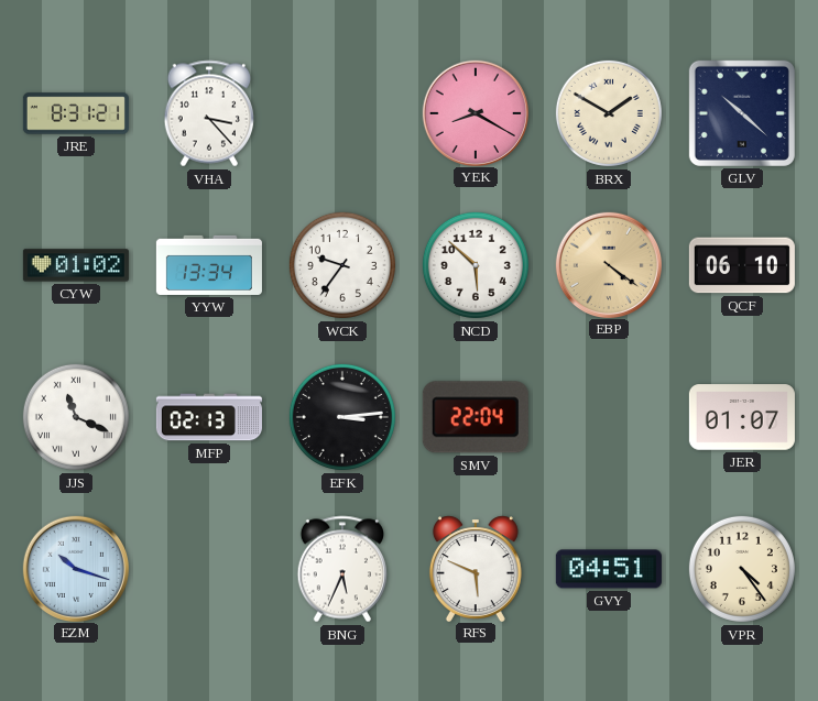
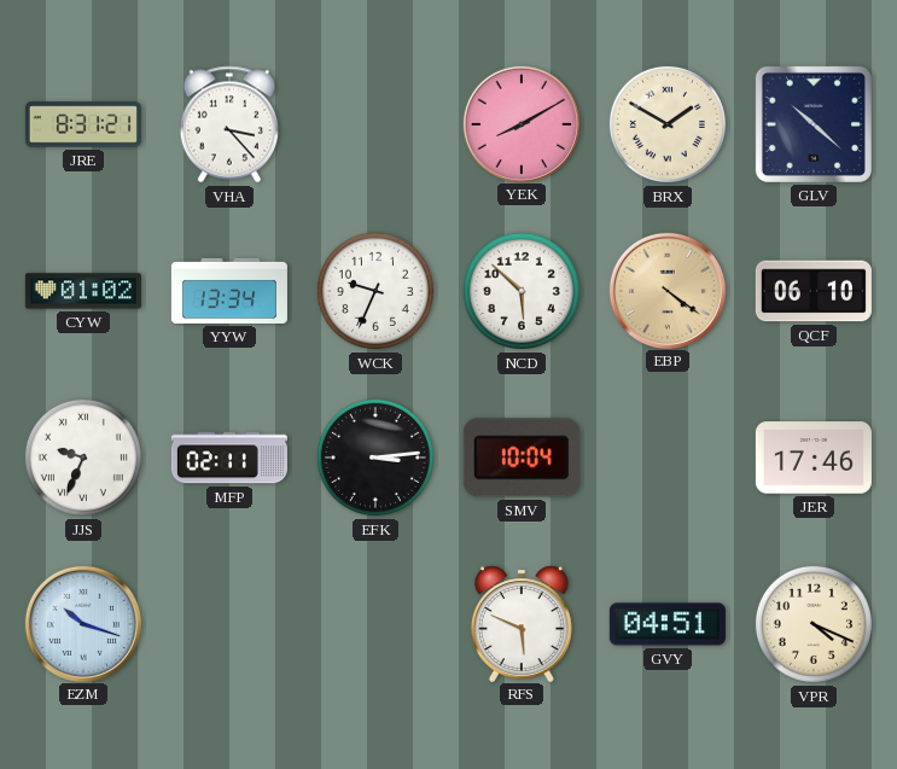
YEK: 8:20 -> 8:10 (520, 123)
WCK: 9:36 -> 9:34 (375, 291)
JJS: 11:19 -> 9:34 (83, 458)
MFP: 02:13 -> 02:11 (229, 458)
SMV: 22:04 -> 10:04 (522, 458)
JER: 01:07 -> 17:46 (814, 458)
BNG: 5:34 -> none (341, 569)
VPR: 4:24 -> 4:19 (814, 624)
